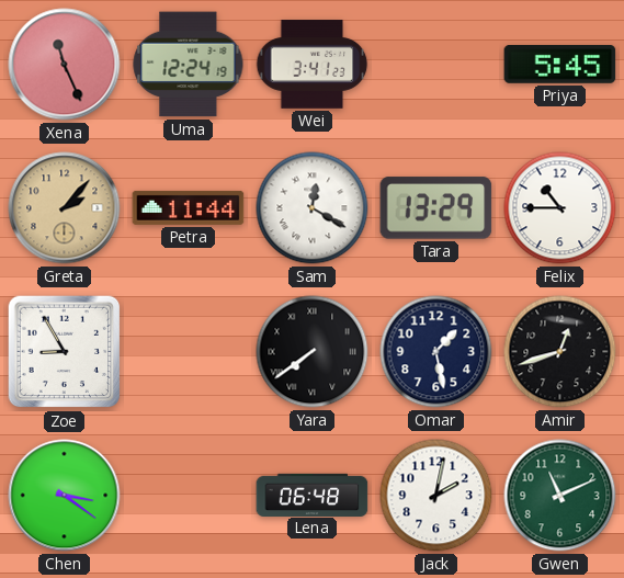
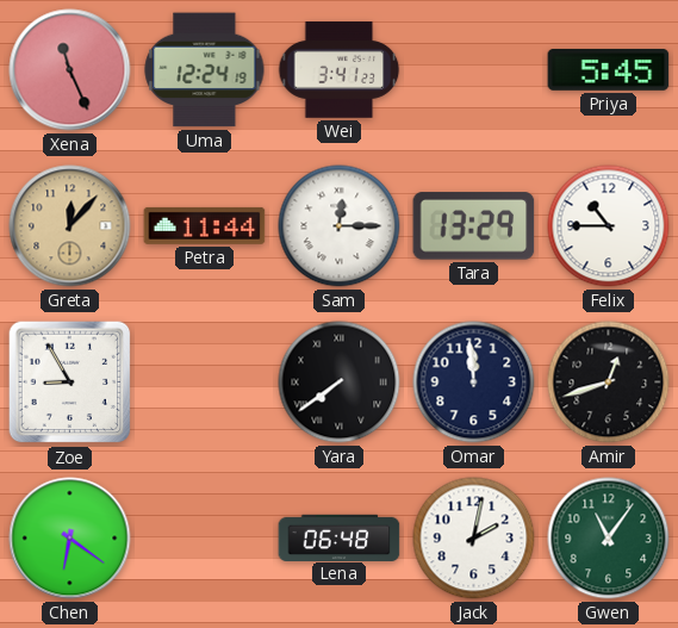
Greta: 2:07 -> 12:07 (70, 226)
Sam: 12:20 -> 12:15 (340, 226)
Omar: 1:28 -> 11:59 (474, 383)
Chen: 3:21 -> 6:21 (70, 539)
Gwen: 11:11 -> 11:06 (609, 539)
